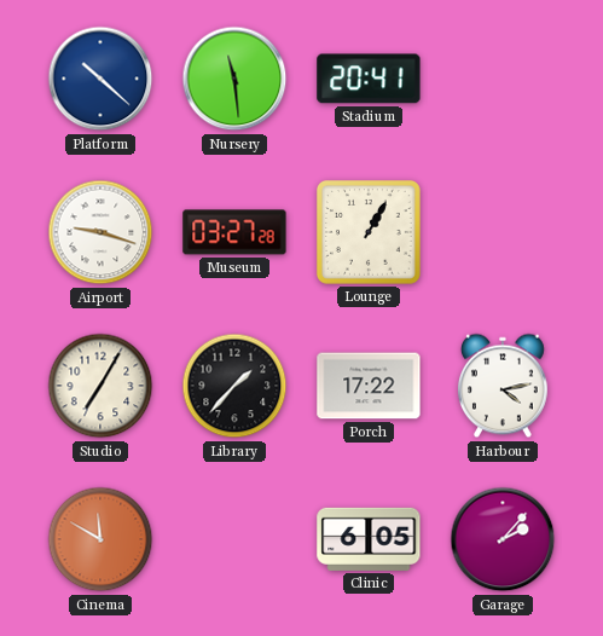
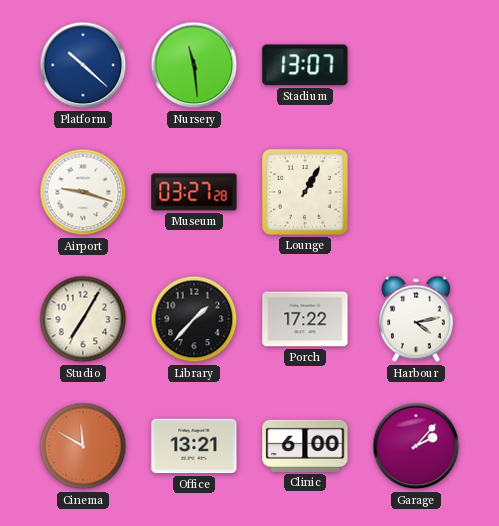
Stadium: 20:41 -> 13:07 (305, 65)
Office: none -> 13:21 (194, 446)
Clinic: 6:05 -> 6:00 (305, 446)
